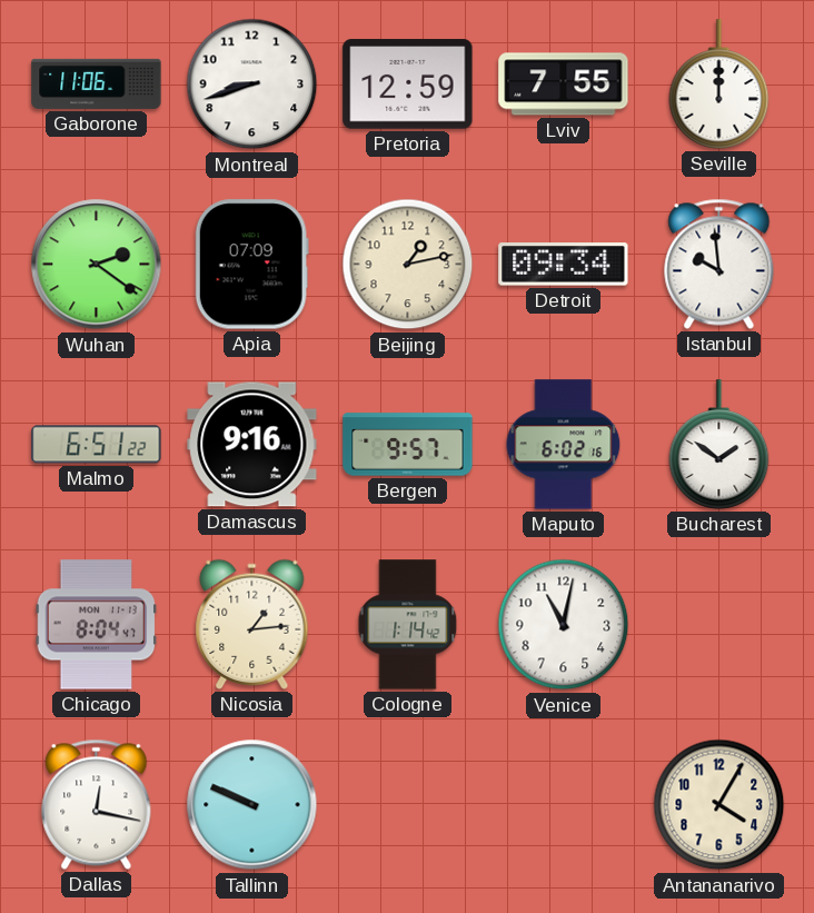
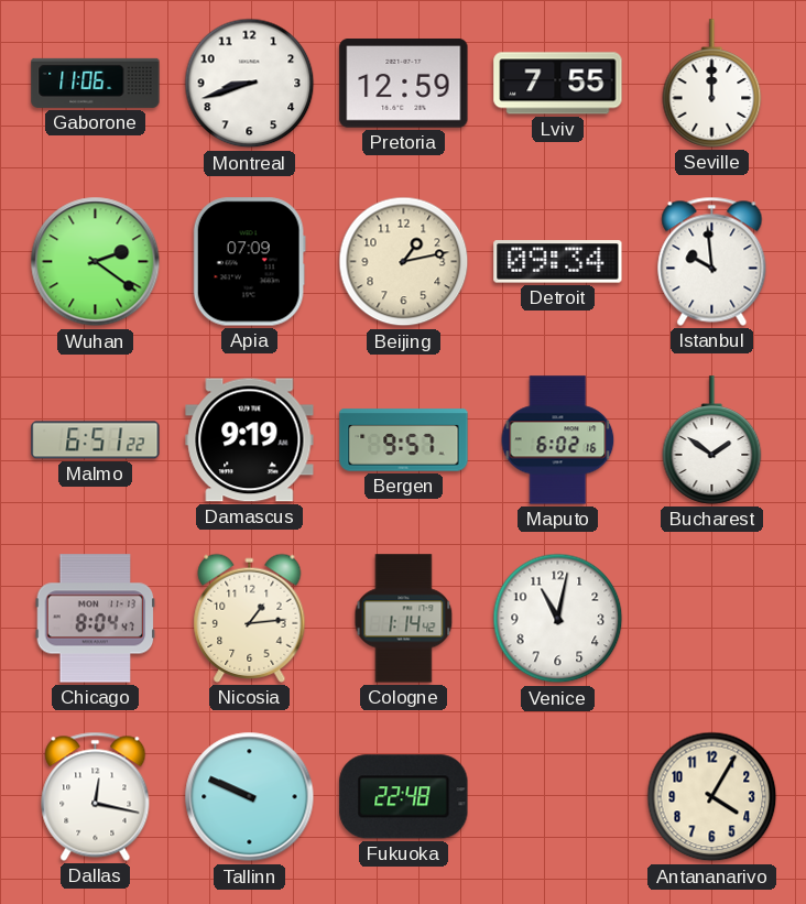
Damascus: 9:16 -> 9:19 (250, 440)
Fukuoka: none -> 22:48 (404, 797)
